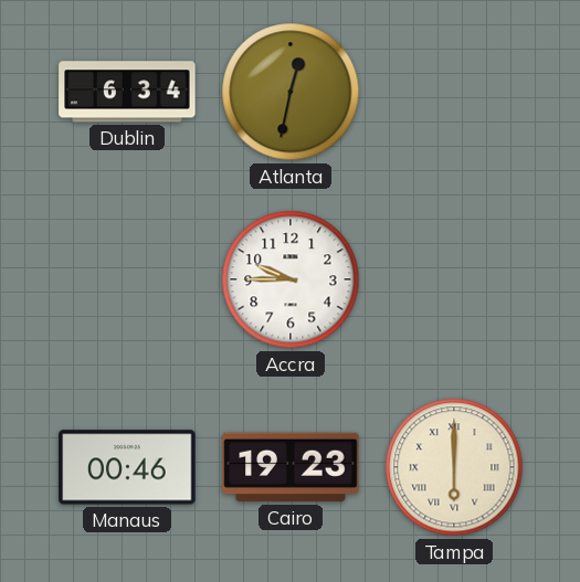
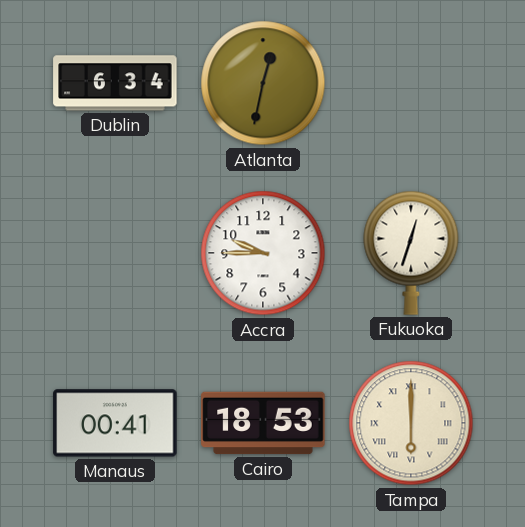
Fukuoka: none -> 12:33 (411, 253)
Manaus: 00:46 -> 00:41 (115, 423)
Cairo: 19:23 -> 18:53 (263, 423)
